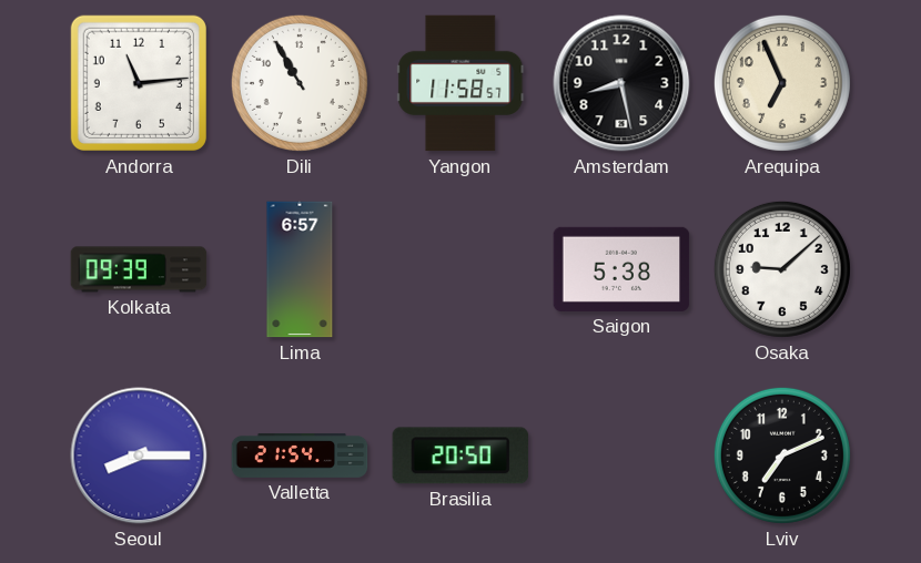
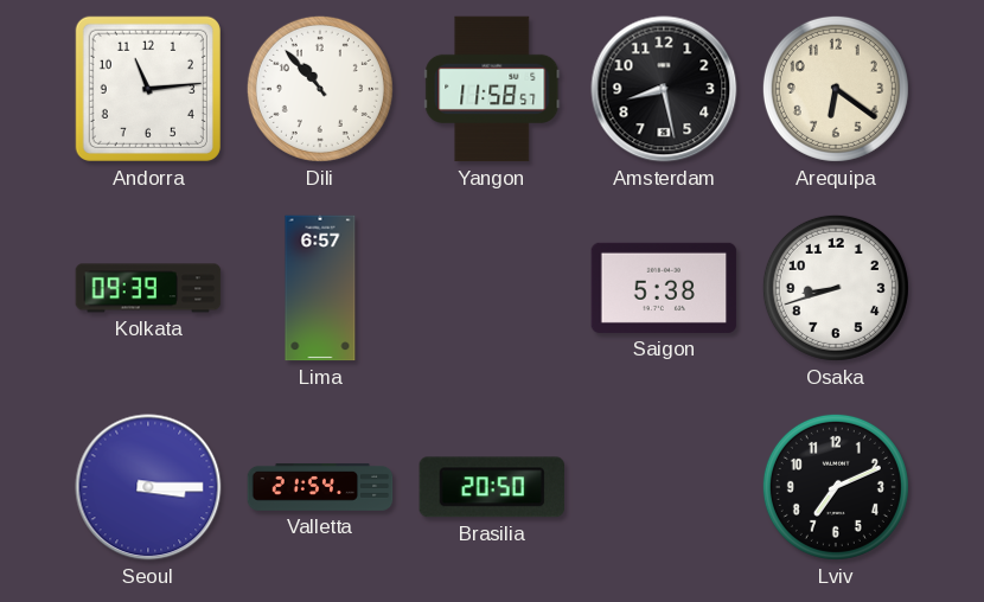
Dili: 10:55 -> 10:53 (320, 89)
Arequipa: 6:56 -> 6:21 (836, 89)
Osaka: 9:08 -> 8:42 (836, 288)
Seoul: 8:15 -> 3:15 (148, 487)
